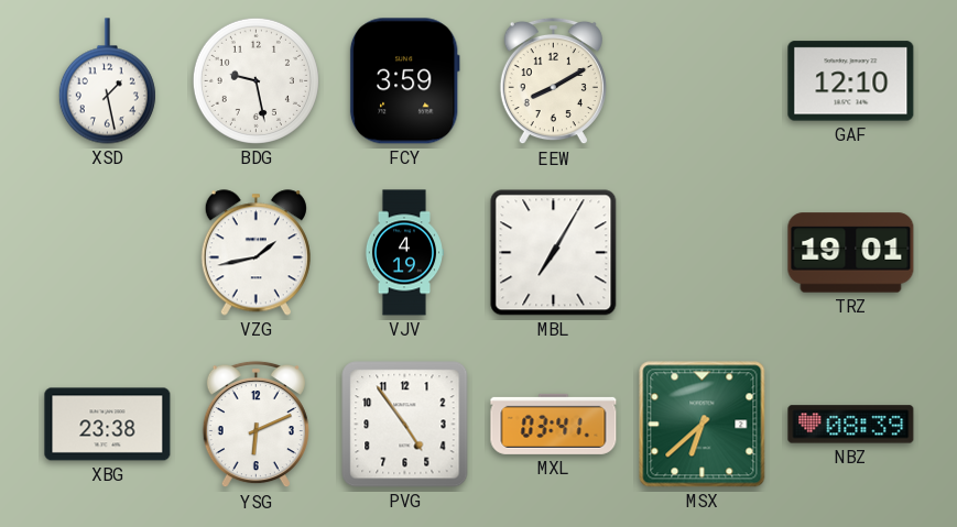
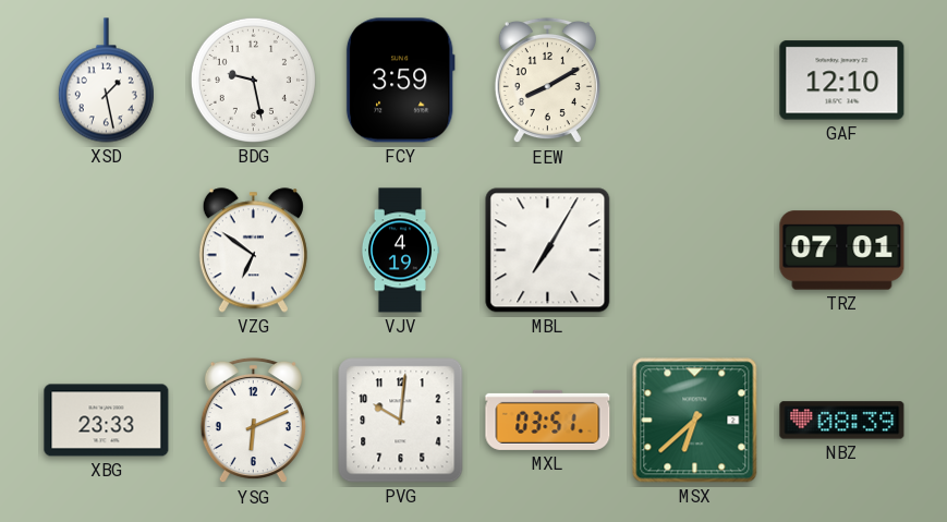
VZG: 1:43 -> 6:51 (253, 251)
TRZ: 19:01 -> 07:01 (842, 251)
XBG: 23:38 -> 23:33 (107, 421)
PVG: 4:54 -> 10:01 (401, 421)
MXL: 03:41 -> 03:51 (548, 420)
